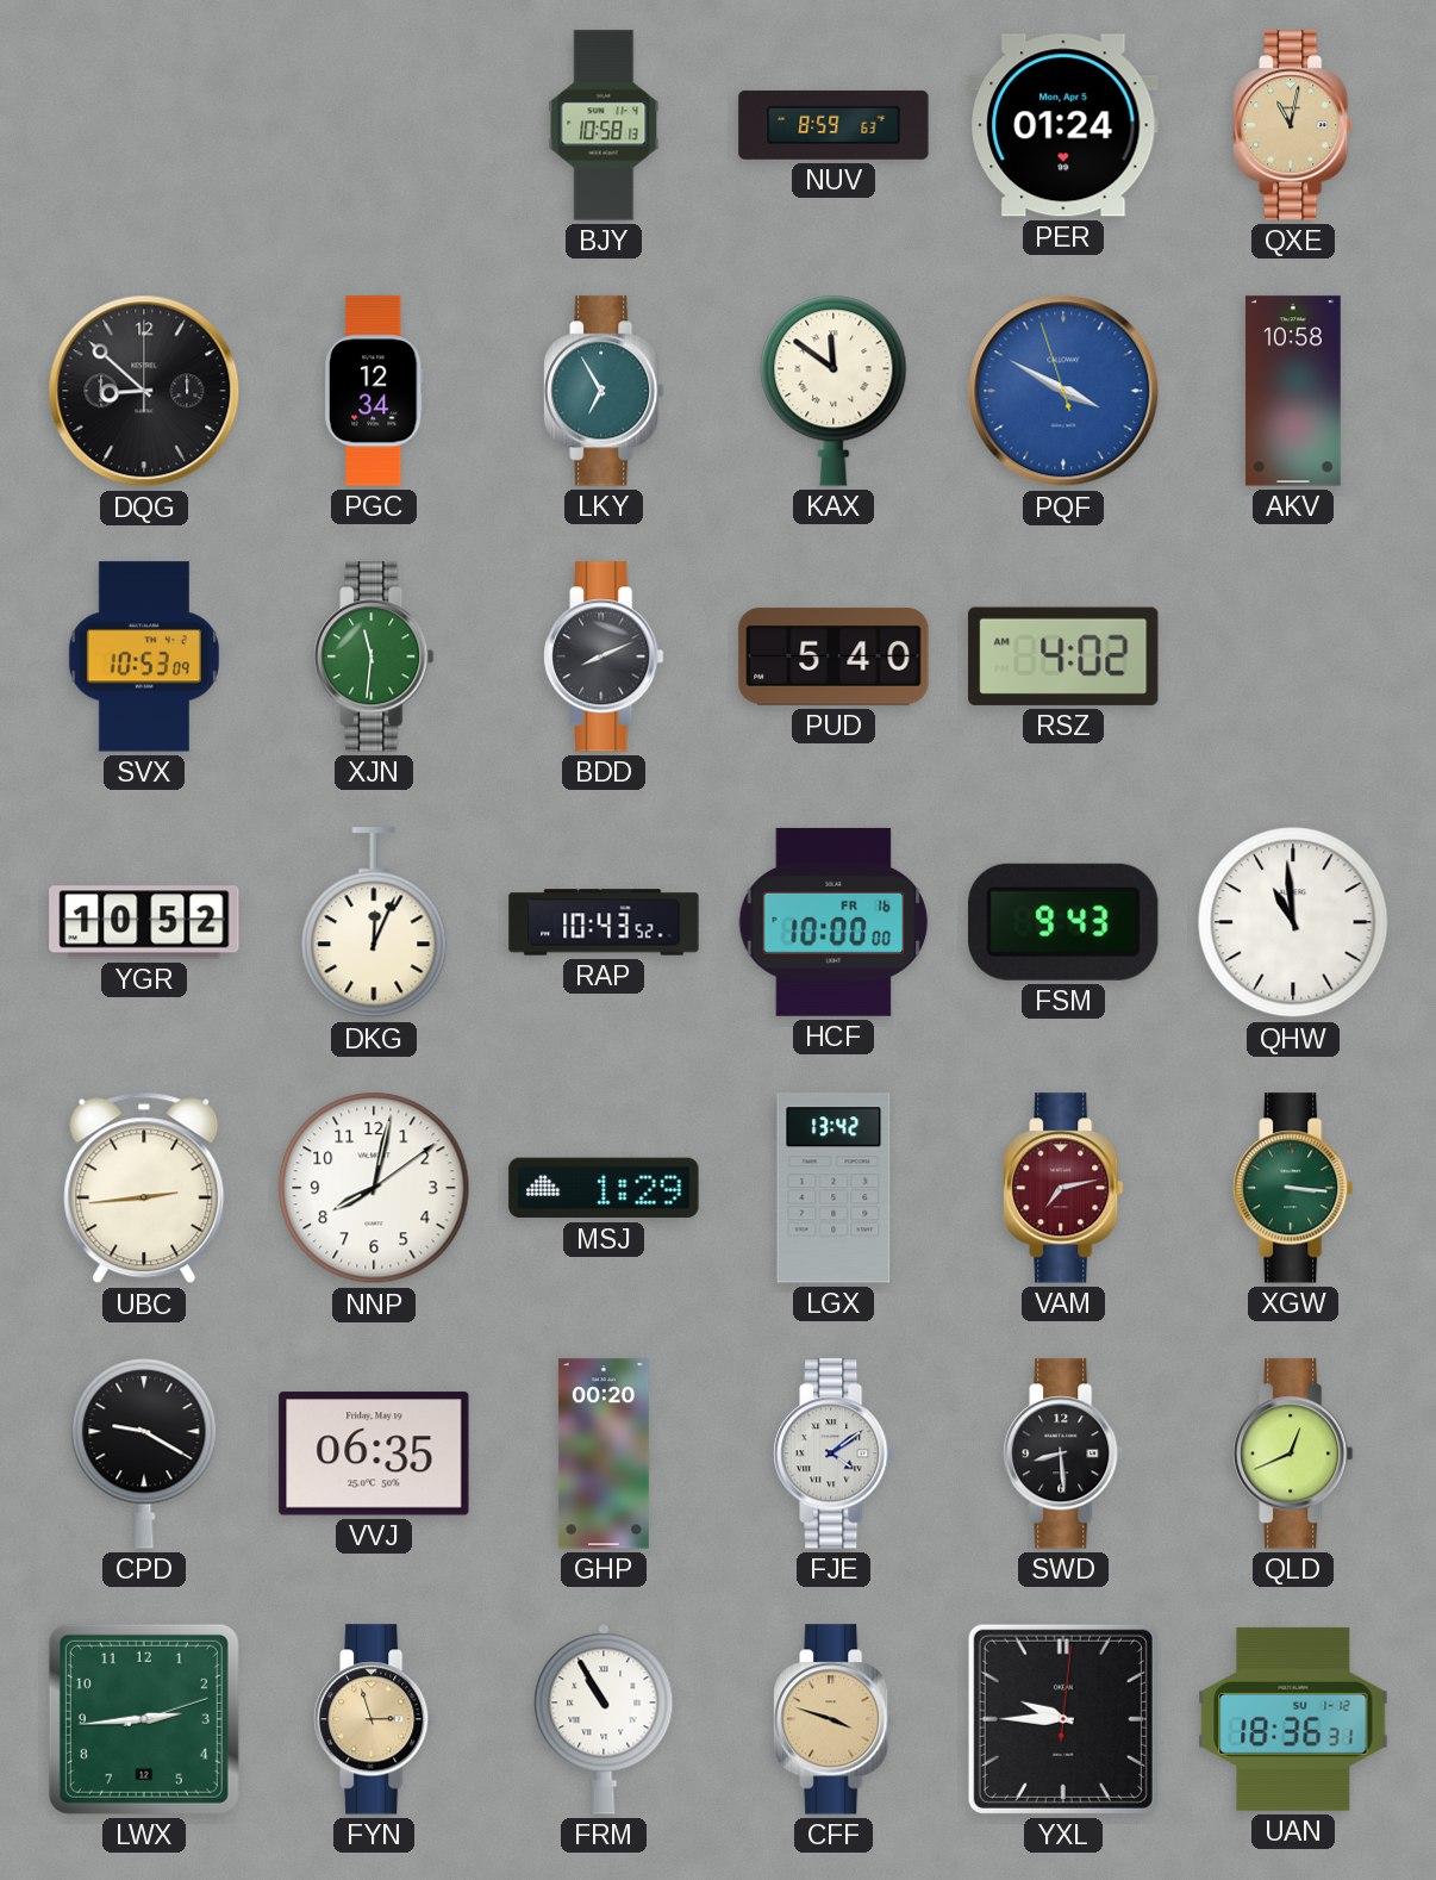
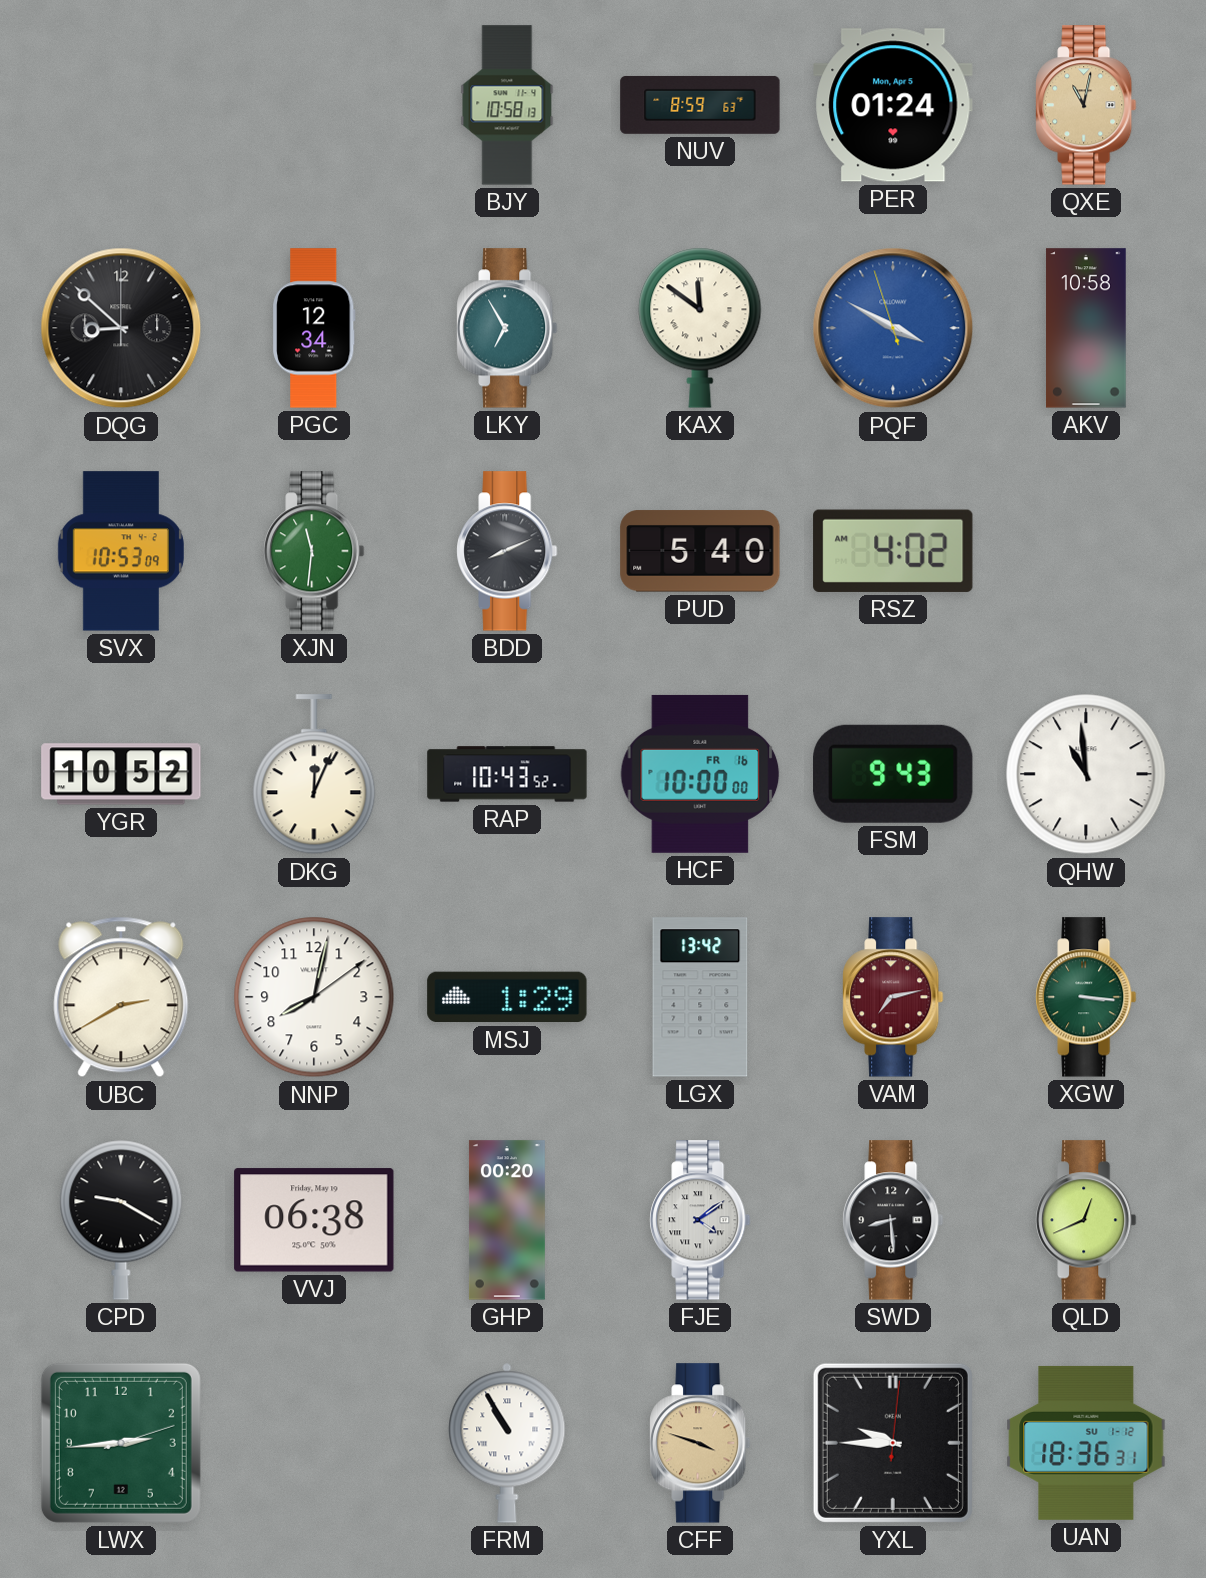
UBC: 2:44 -> 2:40 (121, 997)
VVJ: 06:35 -> 06:38 (314, 1220)
FYN: 2:57 -> none (374, 1719)
